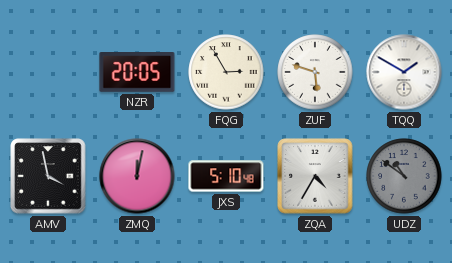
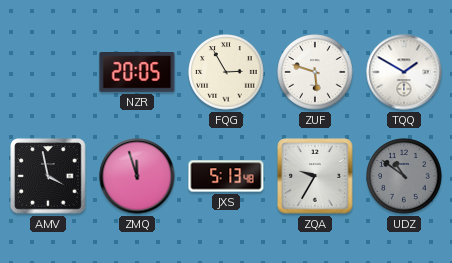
ZMQ: 12:02 -> 11:57 (137, 176)
JXS: 5:10 -> 5:13 (226, 176)
ZQA: 4:35 -> 9:35 (315, 176)
